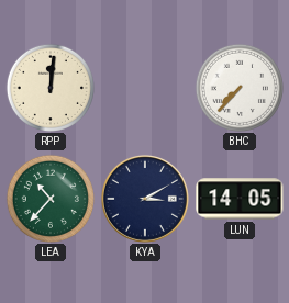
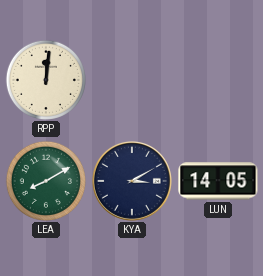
BHC: 7:37 -> none (240, 88)
LEA: 10:37 -> 8:10 (46, 181)
